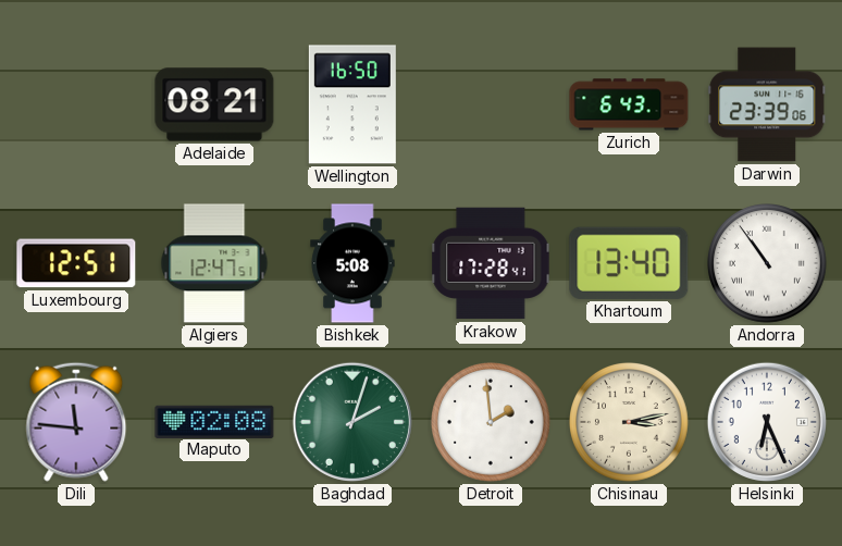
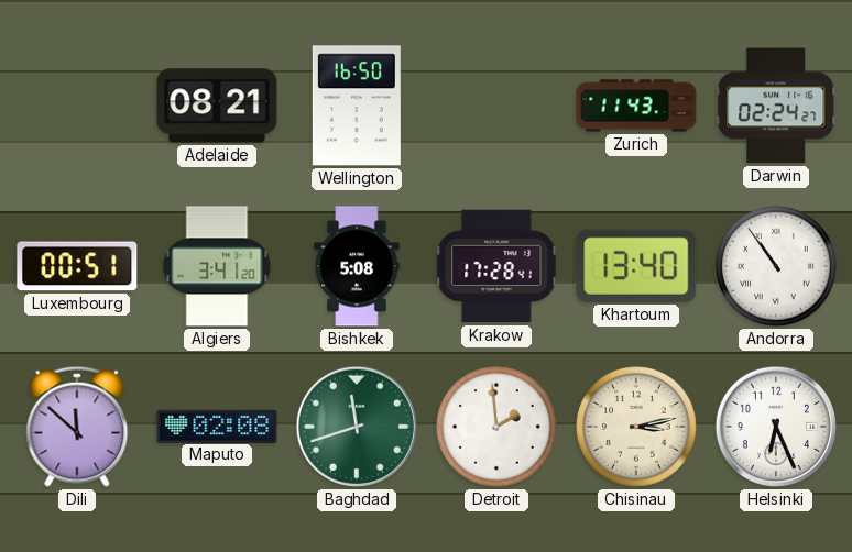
Zurich: 6:43 -> 11:43 (636, 106)
Darwin: 23:39 -> 02:24 (776, 106)
Luxembourg: 12:51 -> 00:51 (77, 266)
Algiers: 12:47 -> 3:41 (217, 266)
Dili: 11:46 -> 11:52 (77, 427)
Baghdad: 2:03 -> 11:42 (357, 427)
